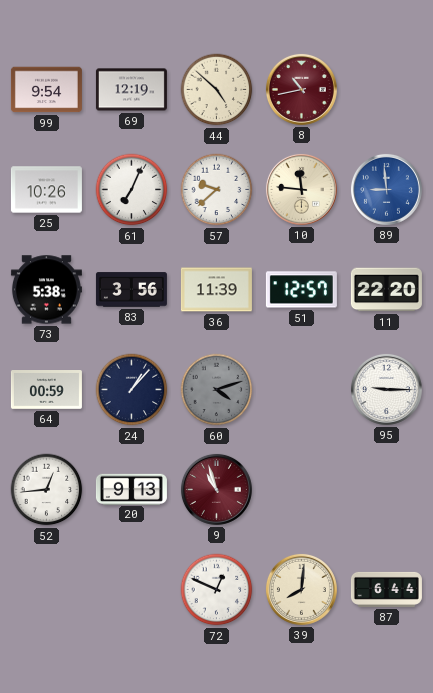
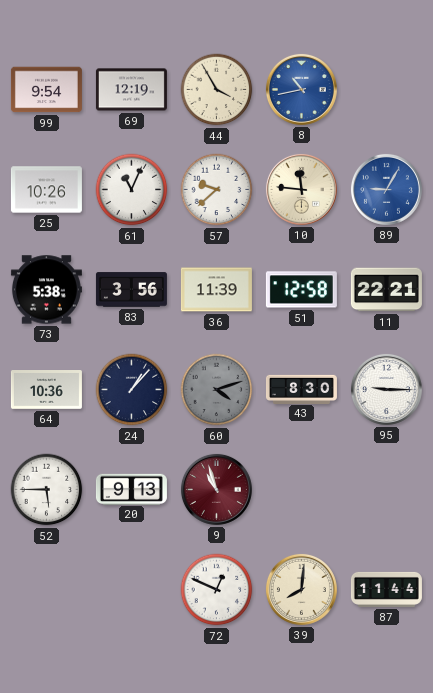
44: 4:52 -> 3:55 (217, 90)
8 dial: burgundy -> blue (301, 89)
61: 7:04 -> 11:04 (132, 190)
89: 8:59 -> 9:05 (386, 189)
51: 12:57 -> 12:58 (301, 290)
11: 22:20 -> 22:21 (386, 290)
64: 00:59 -> 10:36 (46, 390)
43: none -> 8:30 (301, 389)
52: 12:44 -> 5:45 (47, 490)
87: 6:44 -> 11:44 (386, 589)
